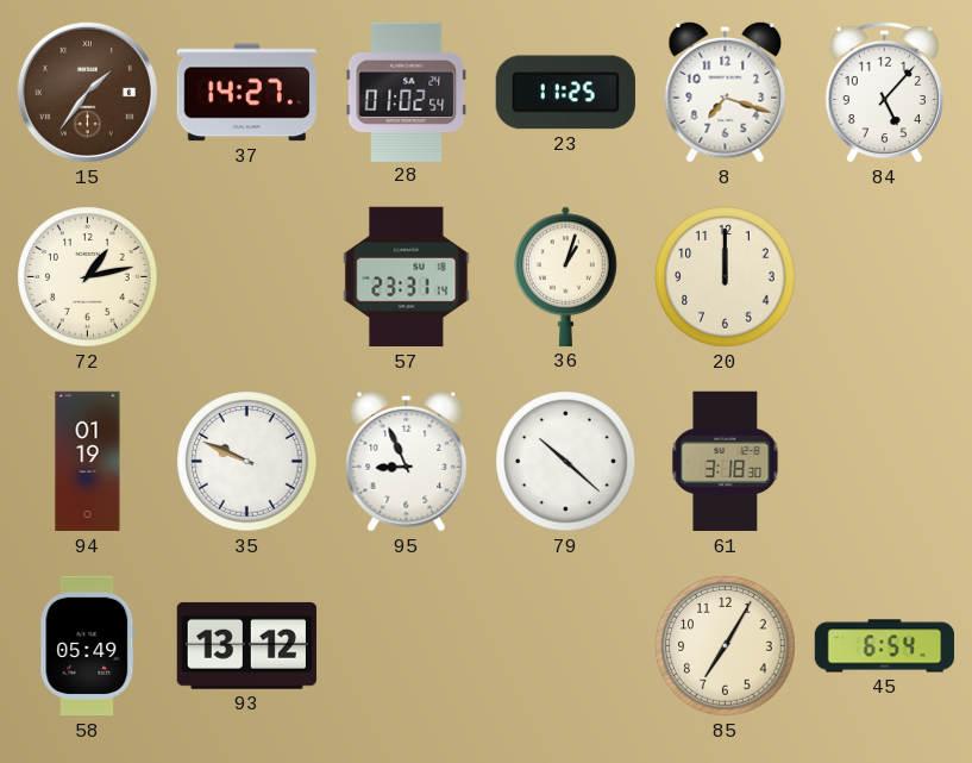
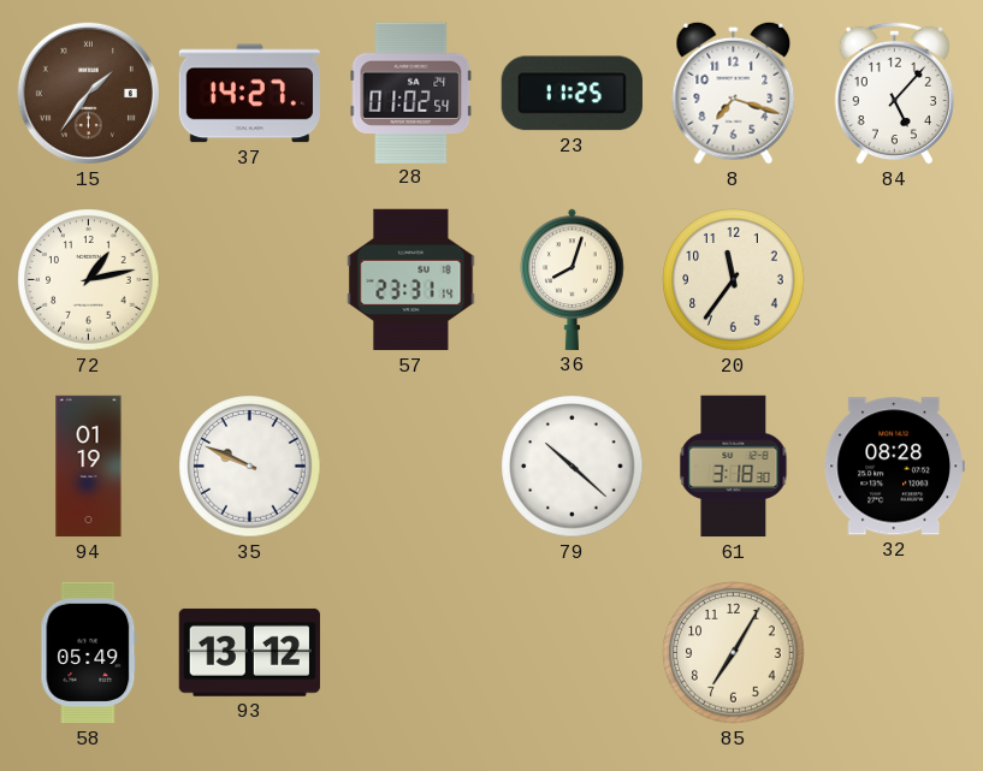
36: 1:03 -> 8:03 (573, 279)
20: 12:00 -> 11:36 (734, 280)
95: 8:56 -> none (407, 461)
32: none -> 08:28 (894, 467)
45: 6:54 -> none (885, 646)
